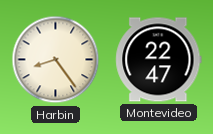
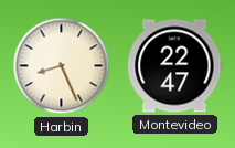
Harbin: 8:24 -> 8:26 (62, 66)
